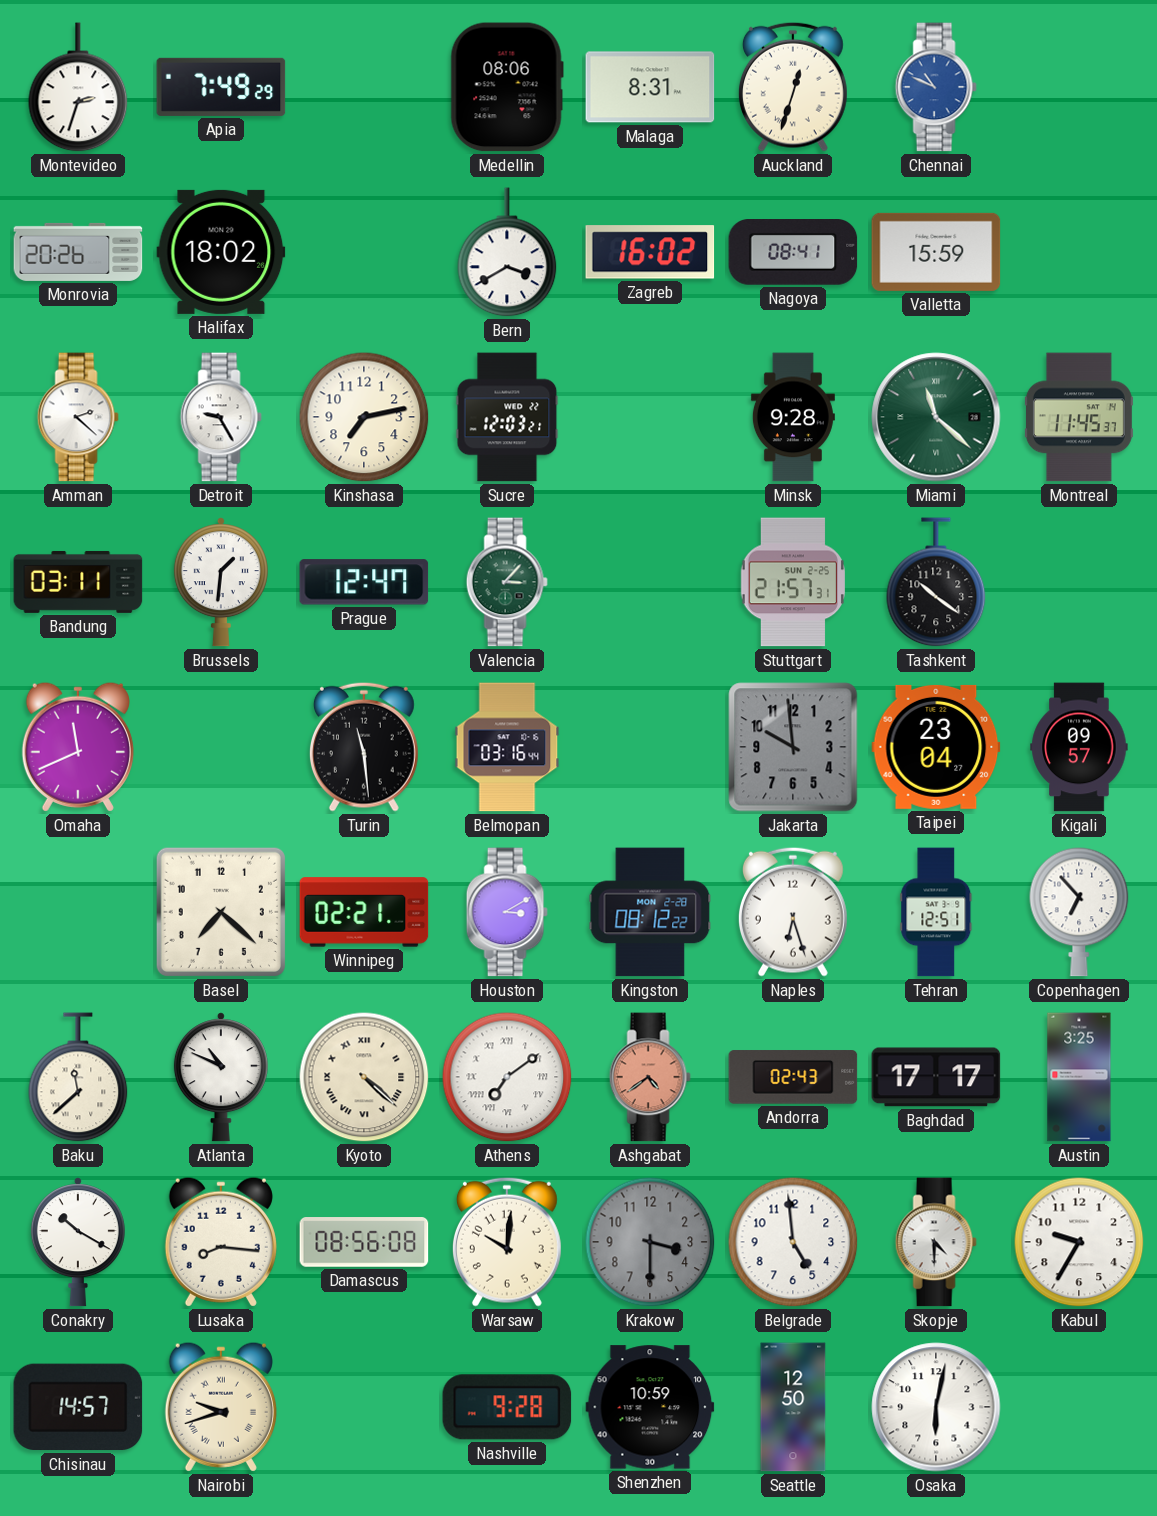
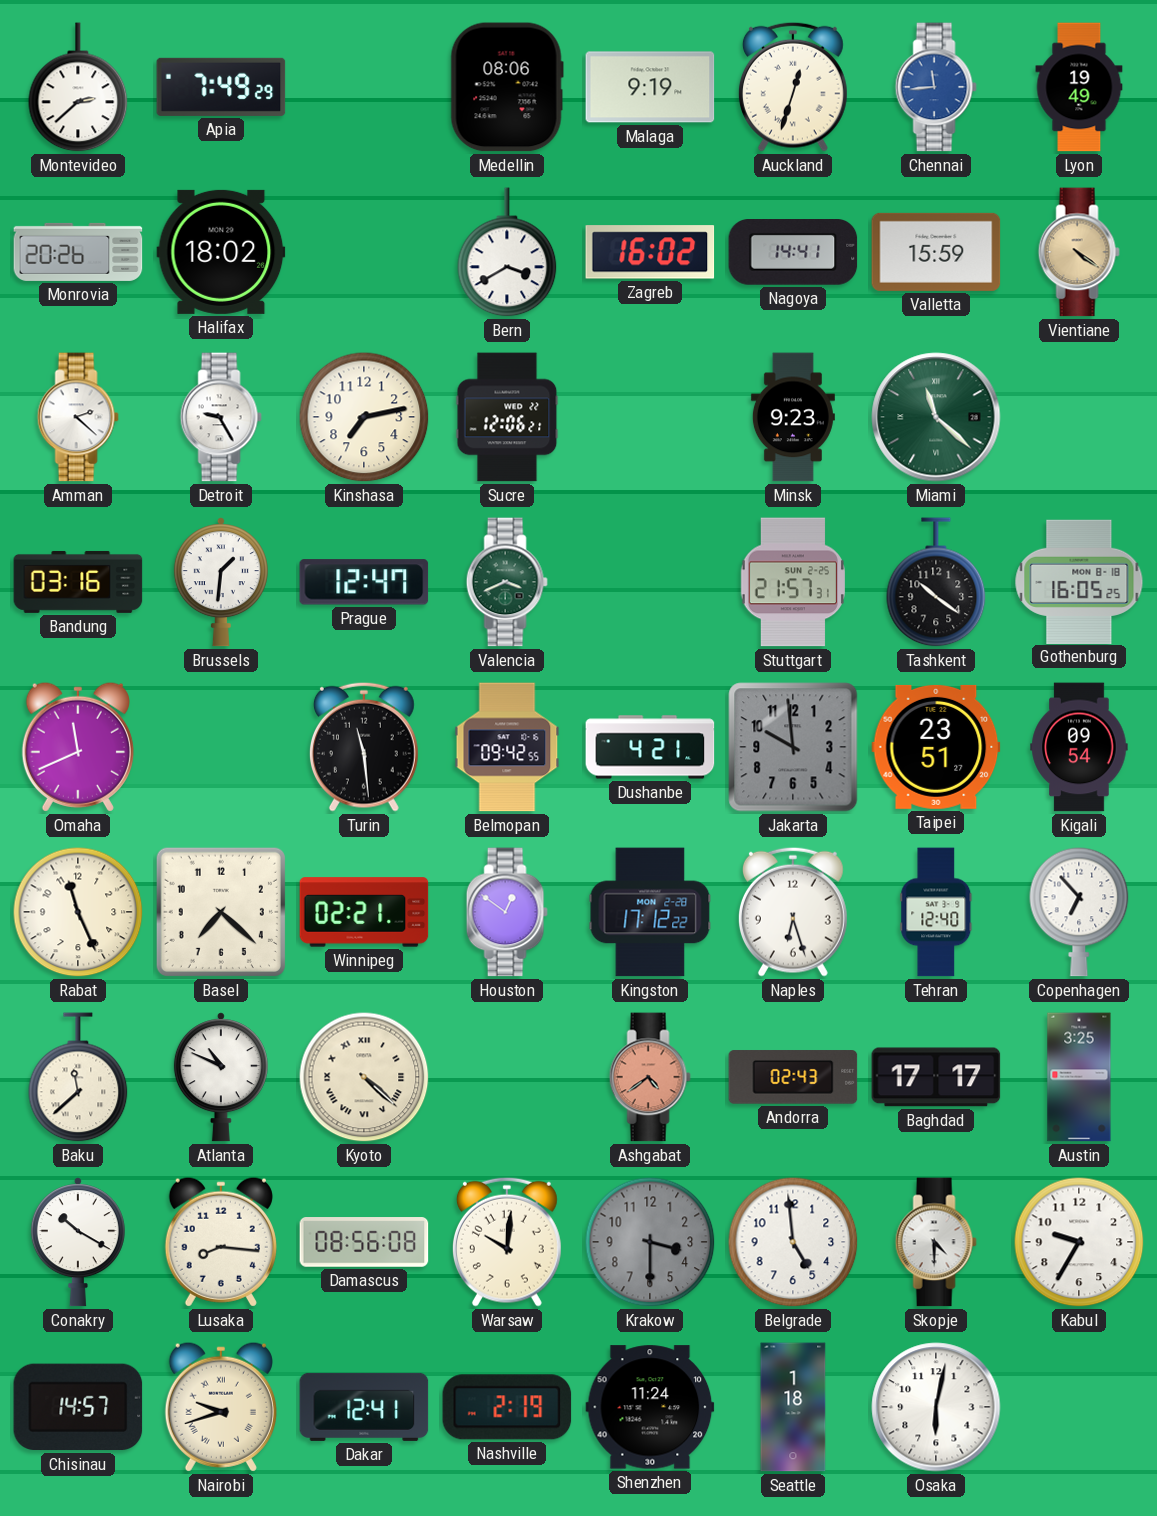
Montevideo: 2:33 -> 2:38 (78, 87)
Malaga: 8:31 -> 9:19 (650, 87)
Chennai: 10:49 -> 11:44 (936, 87)
Lyon: none -> 19:49 (1079, 87)
Nagoya: 08:41 -> 14:41 (793, 252)
Vientiane: none -> 4:21 (1079, 252)
Sucre: 12:03 -> 12:06 (507, 417)
Minsk: 9:28 -> 9:23 (793, 417)
Montreal: 11:45 -> none (1079, 417)
Bandung: 03:11 -> 03:16 (78, 582)
Valencia: 3:07 -> 3:41 (507, 582)
Gothenburg: none -> 16:05 (1079, 581)
Belmopan: 03:16 -> 09:42 (507, 747)
Dushanbe: none -> 4:21 (650, 747)
Taipei: 23:04 -> 23:51 (936, 747)
Kigali: 09:57 -> 09:54 (1079, 747)
Rabat: none -> 11:26 (78, 912)
Houston: 3:10 -> 12:51 (507, 912)
Kingston: 08:12 -> 17:12 (650, 912)
Tehran: 12:51 -> 12:40 (936, 912)
Athens: 7:09 -> none (507, 1077)
Dakar: none -> 12:41 (364, 1407)
Nashville: 9:28 -> 2:19 (507, 1407)
Shenzhen: 10:59 -> 11:24 (650, 1407)
Seattle: 12:50 -> 1:18 (793, 1407)
